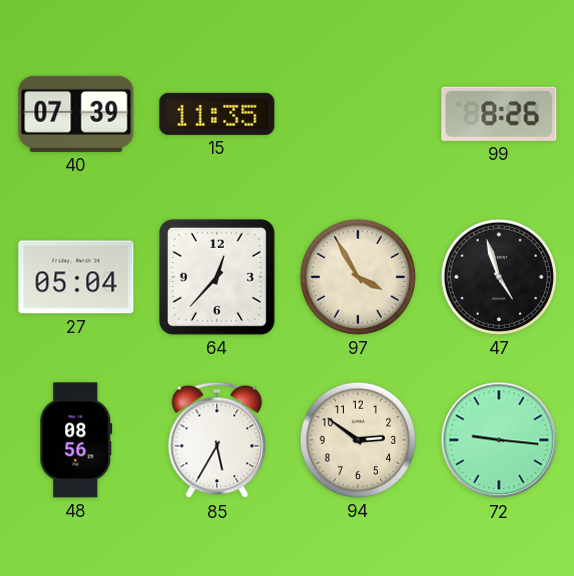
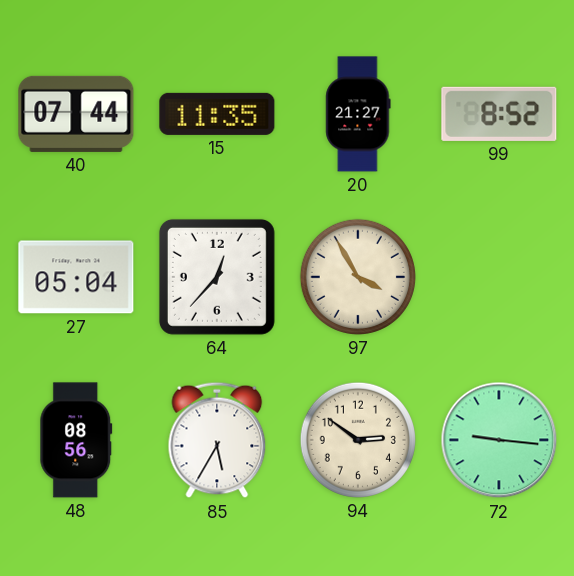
40: 07:39 -> 07:44 (76, 114)
20: none -> 21:27 (358, 114)
99: 8:26 -> 8:52 (499, 114)
47: 4:57 -> none (499, 277)
